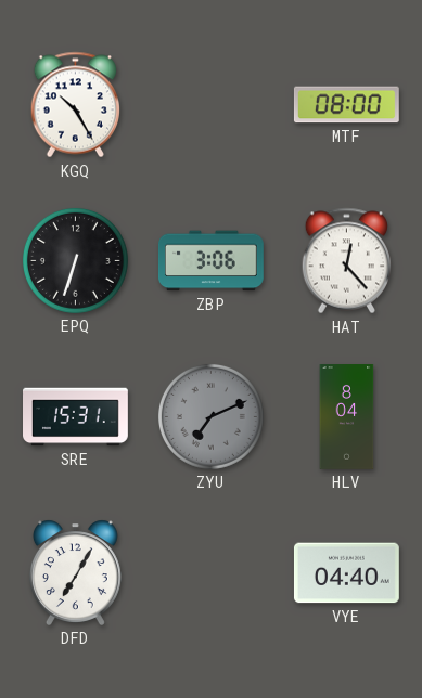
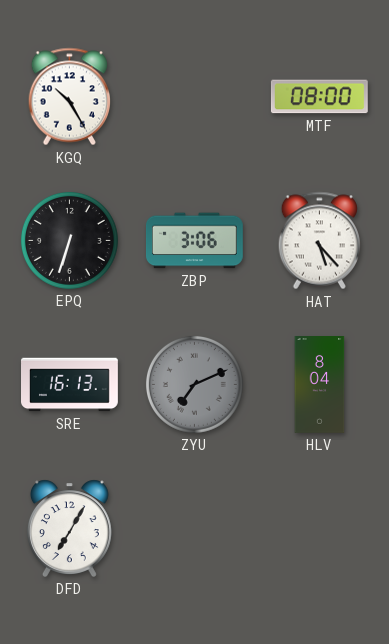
HAT: 12:23 -> 5:23 (319, 241)
SRE: 15:31 -> 16:13 (70, 385)
VYE: 04:40 -> none (346, 573)
